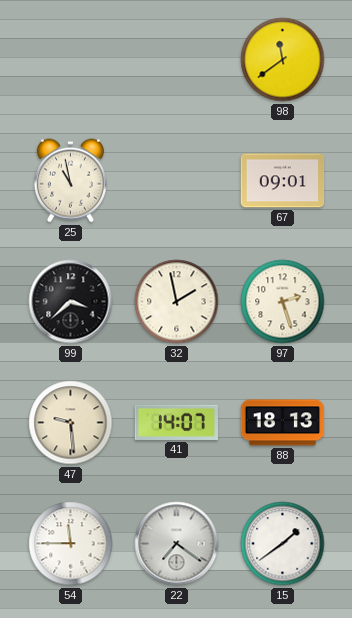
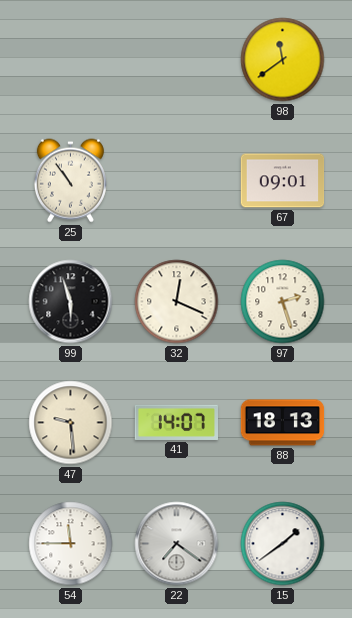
25: 10:58 -> 10:54 (70, 181)
99: 3:38 -> 5:57 (71, 302)
32: 1:58 -> 12:19 (177, 302)
